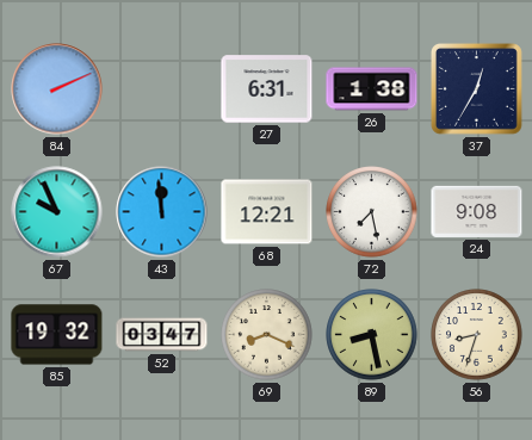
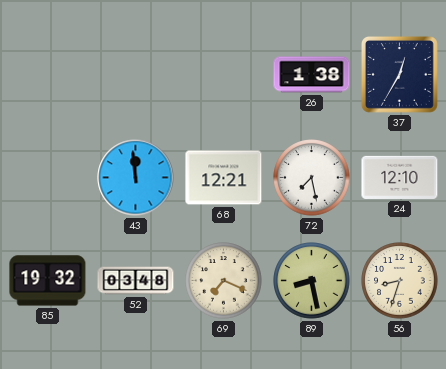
84: 2:11 -> none (57, 89)
27: 6:31 -> none (267, 89)
67: 9:56 -> none (57, 212)
24: 9:08 -> 12:10 (400, 177)
52: 03:47 -> 03:48 (136, 281)
69: 8:19 -> 7:19 (224, 281)
